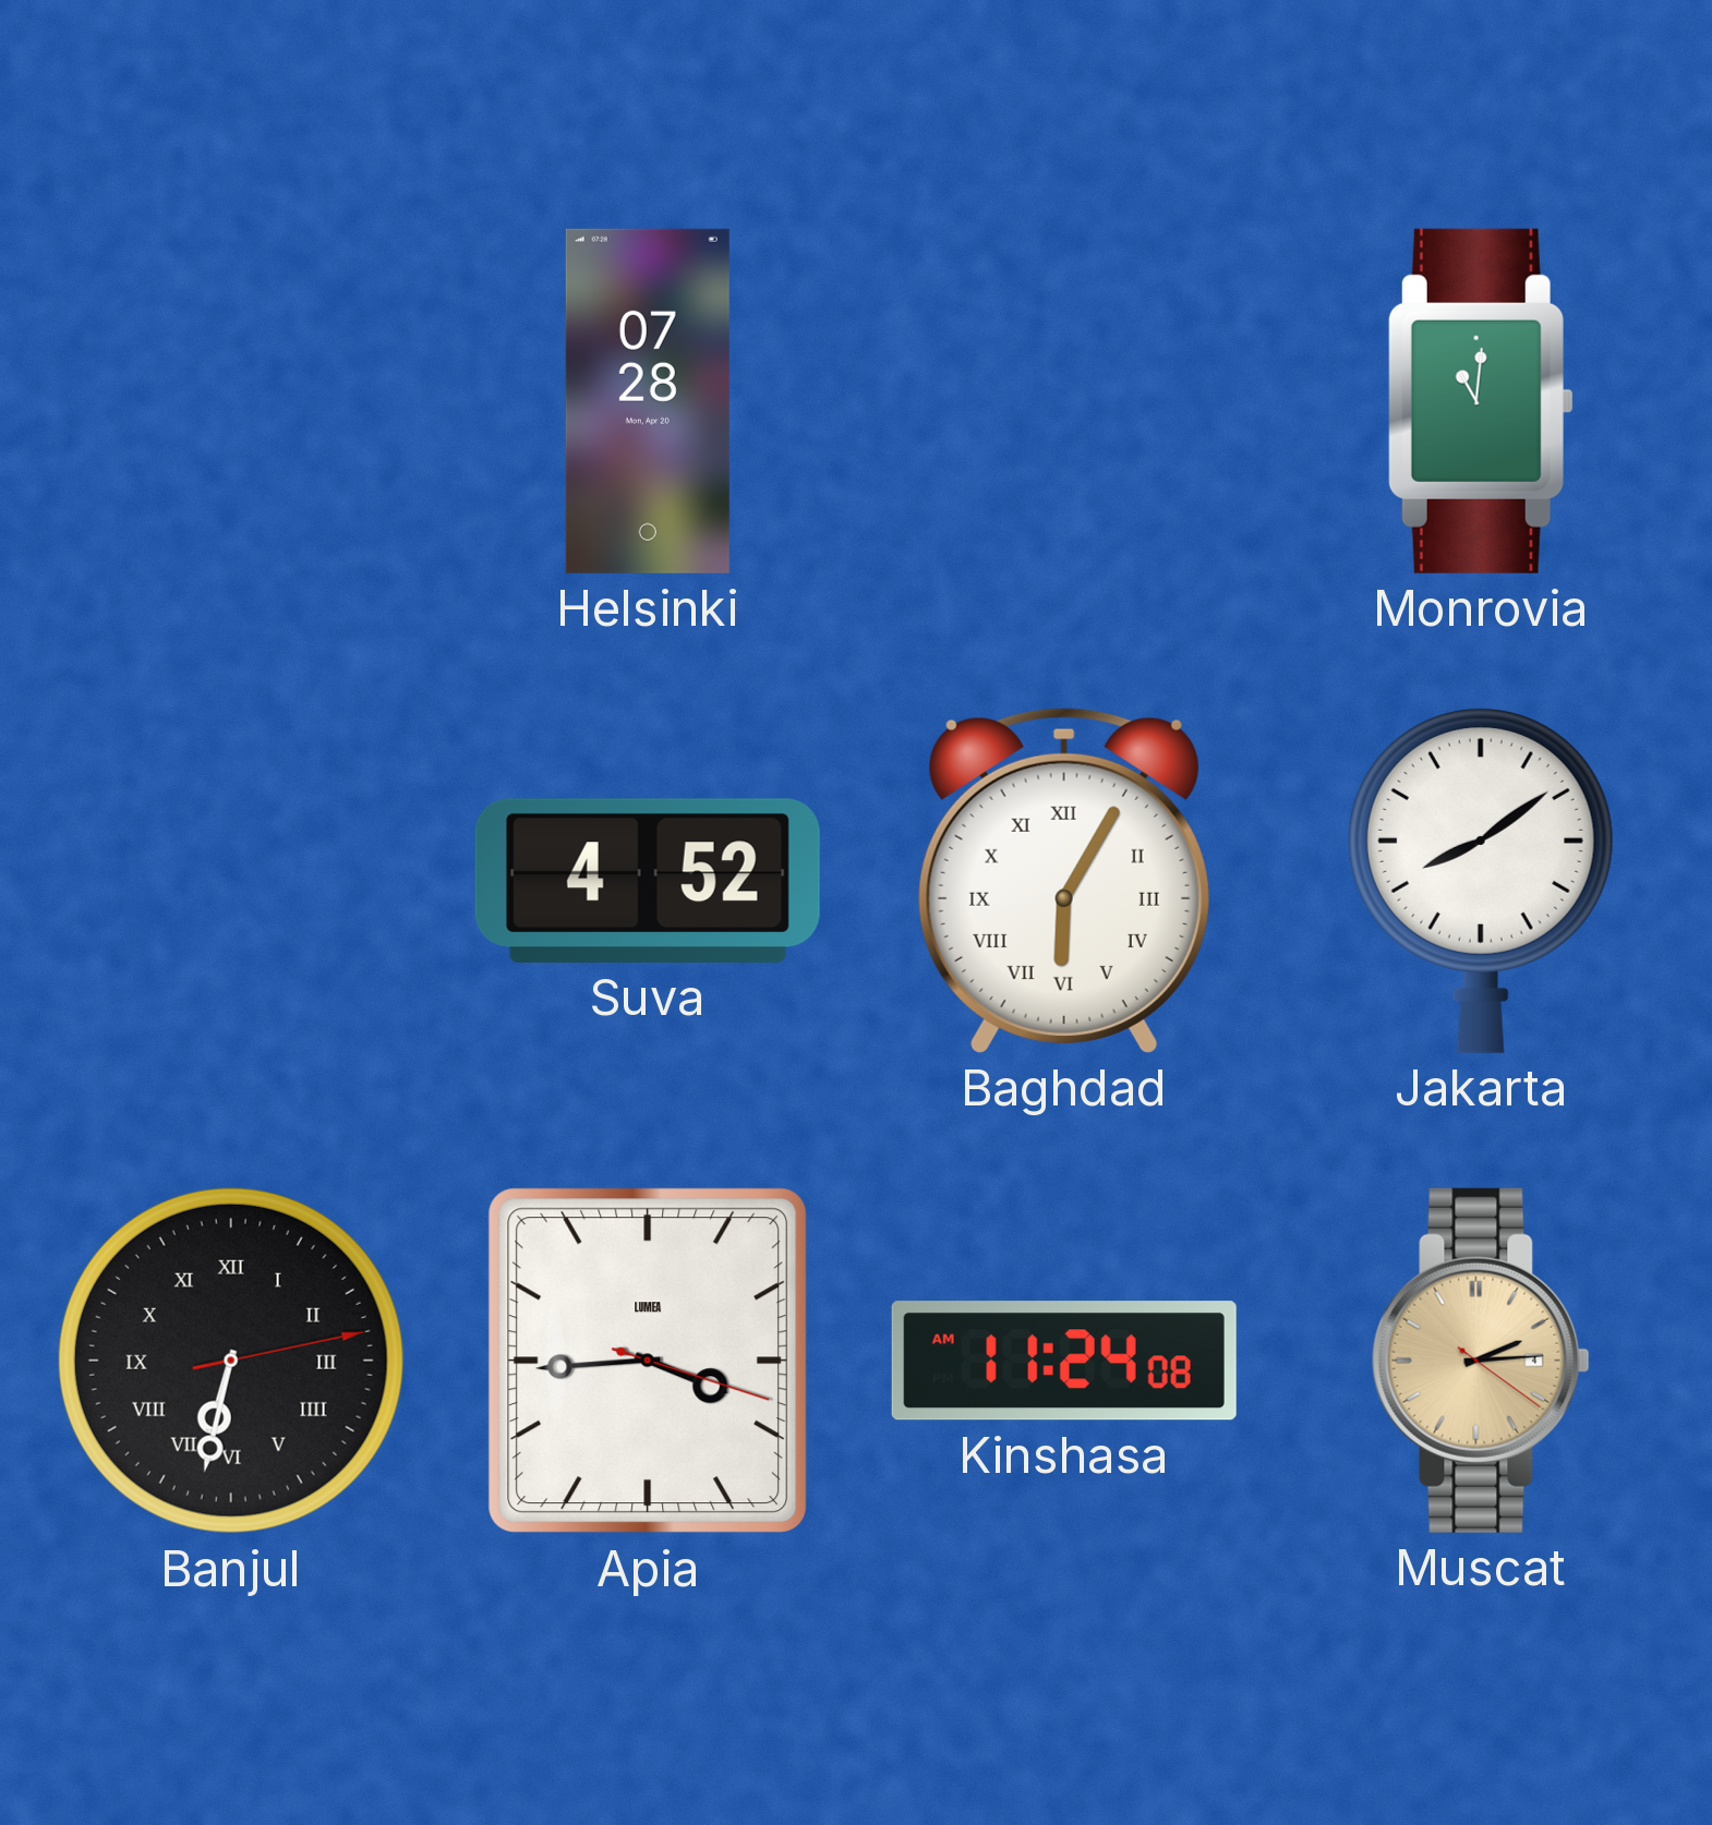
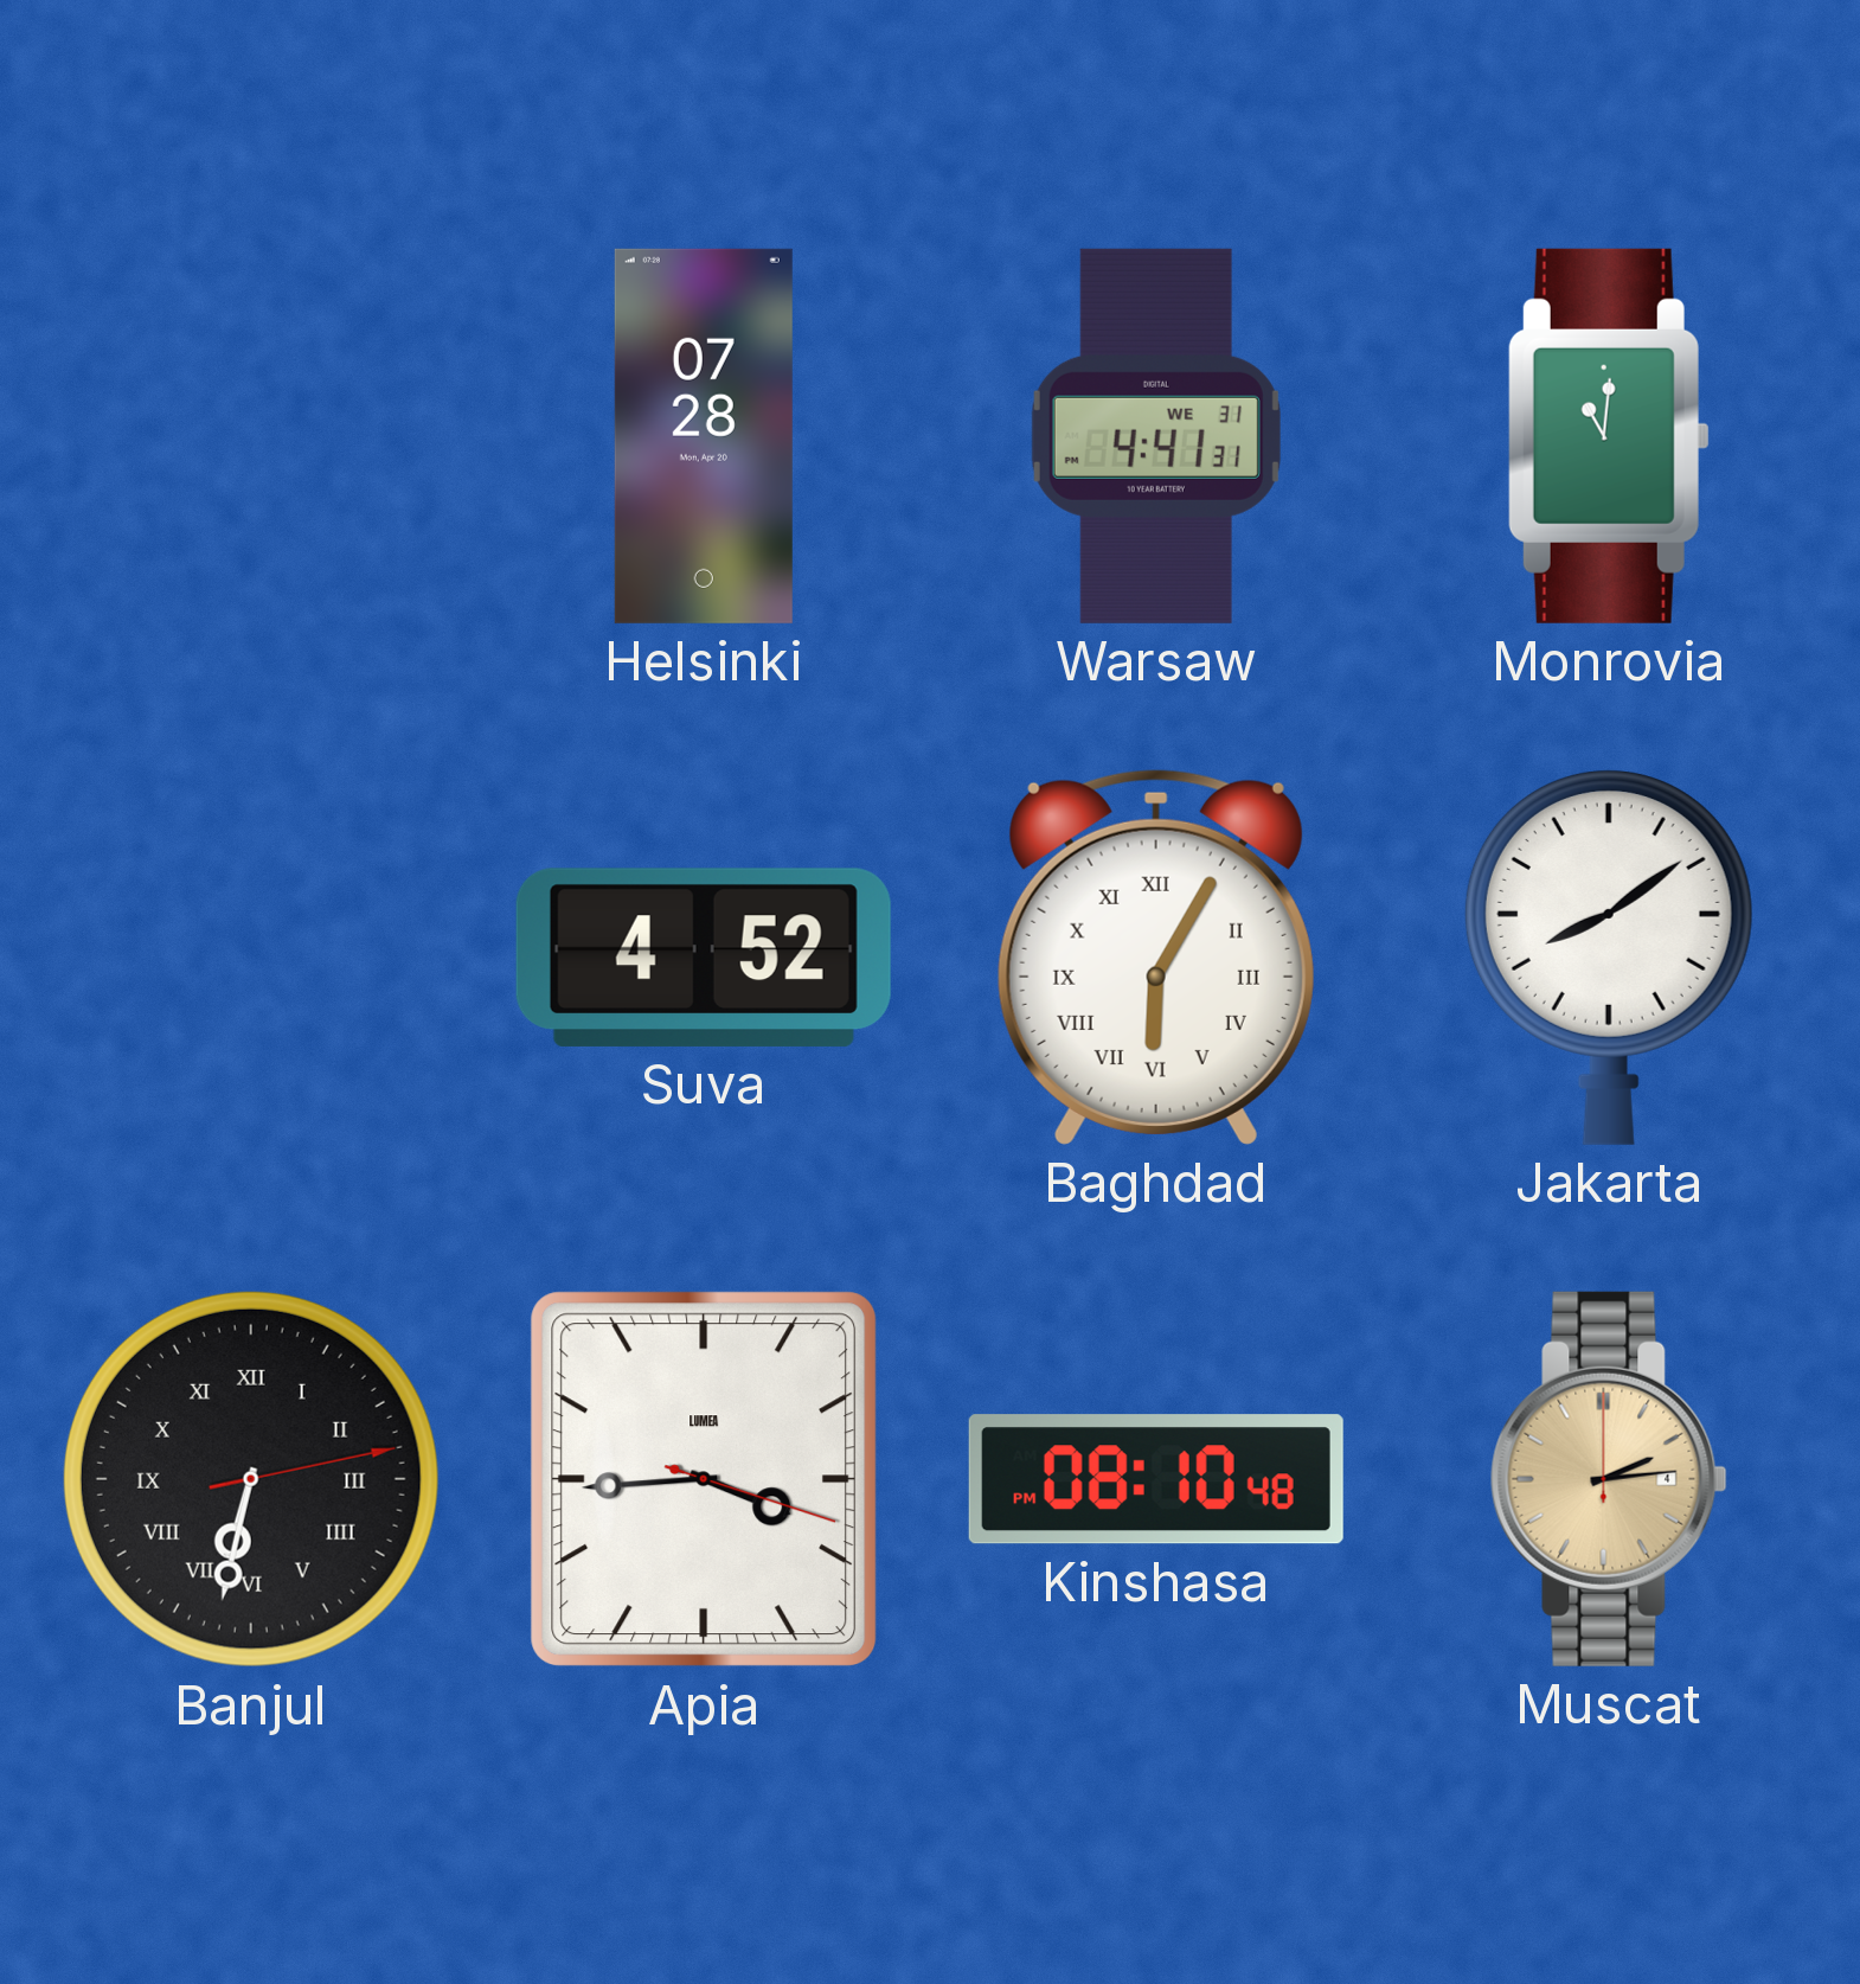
Warsaw: none -> 4:41 (1156, 436)
Kinshasa: 11:24 -> 08:10 (1156, 1479)
Muscat: 2:14:21 -> 2:14:00 (1609, 1479)
